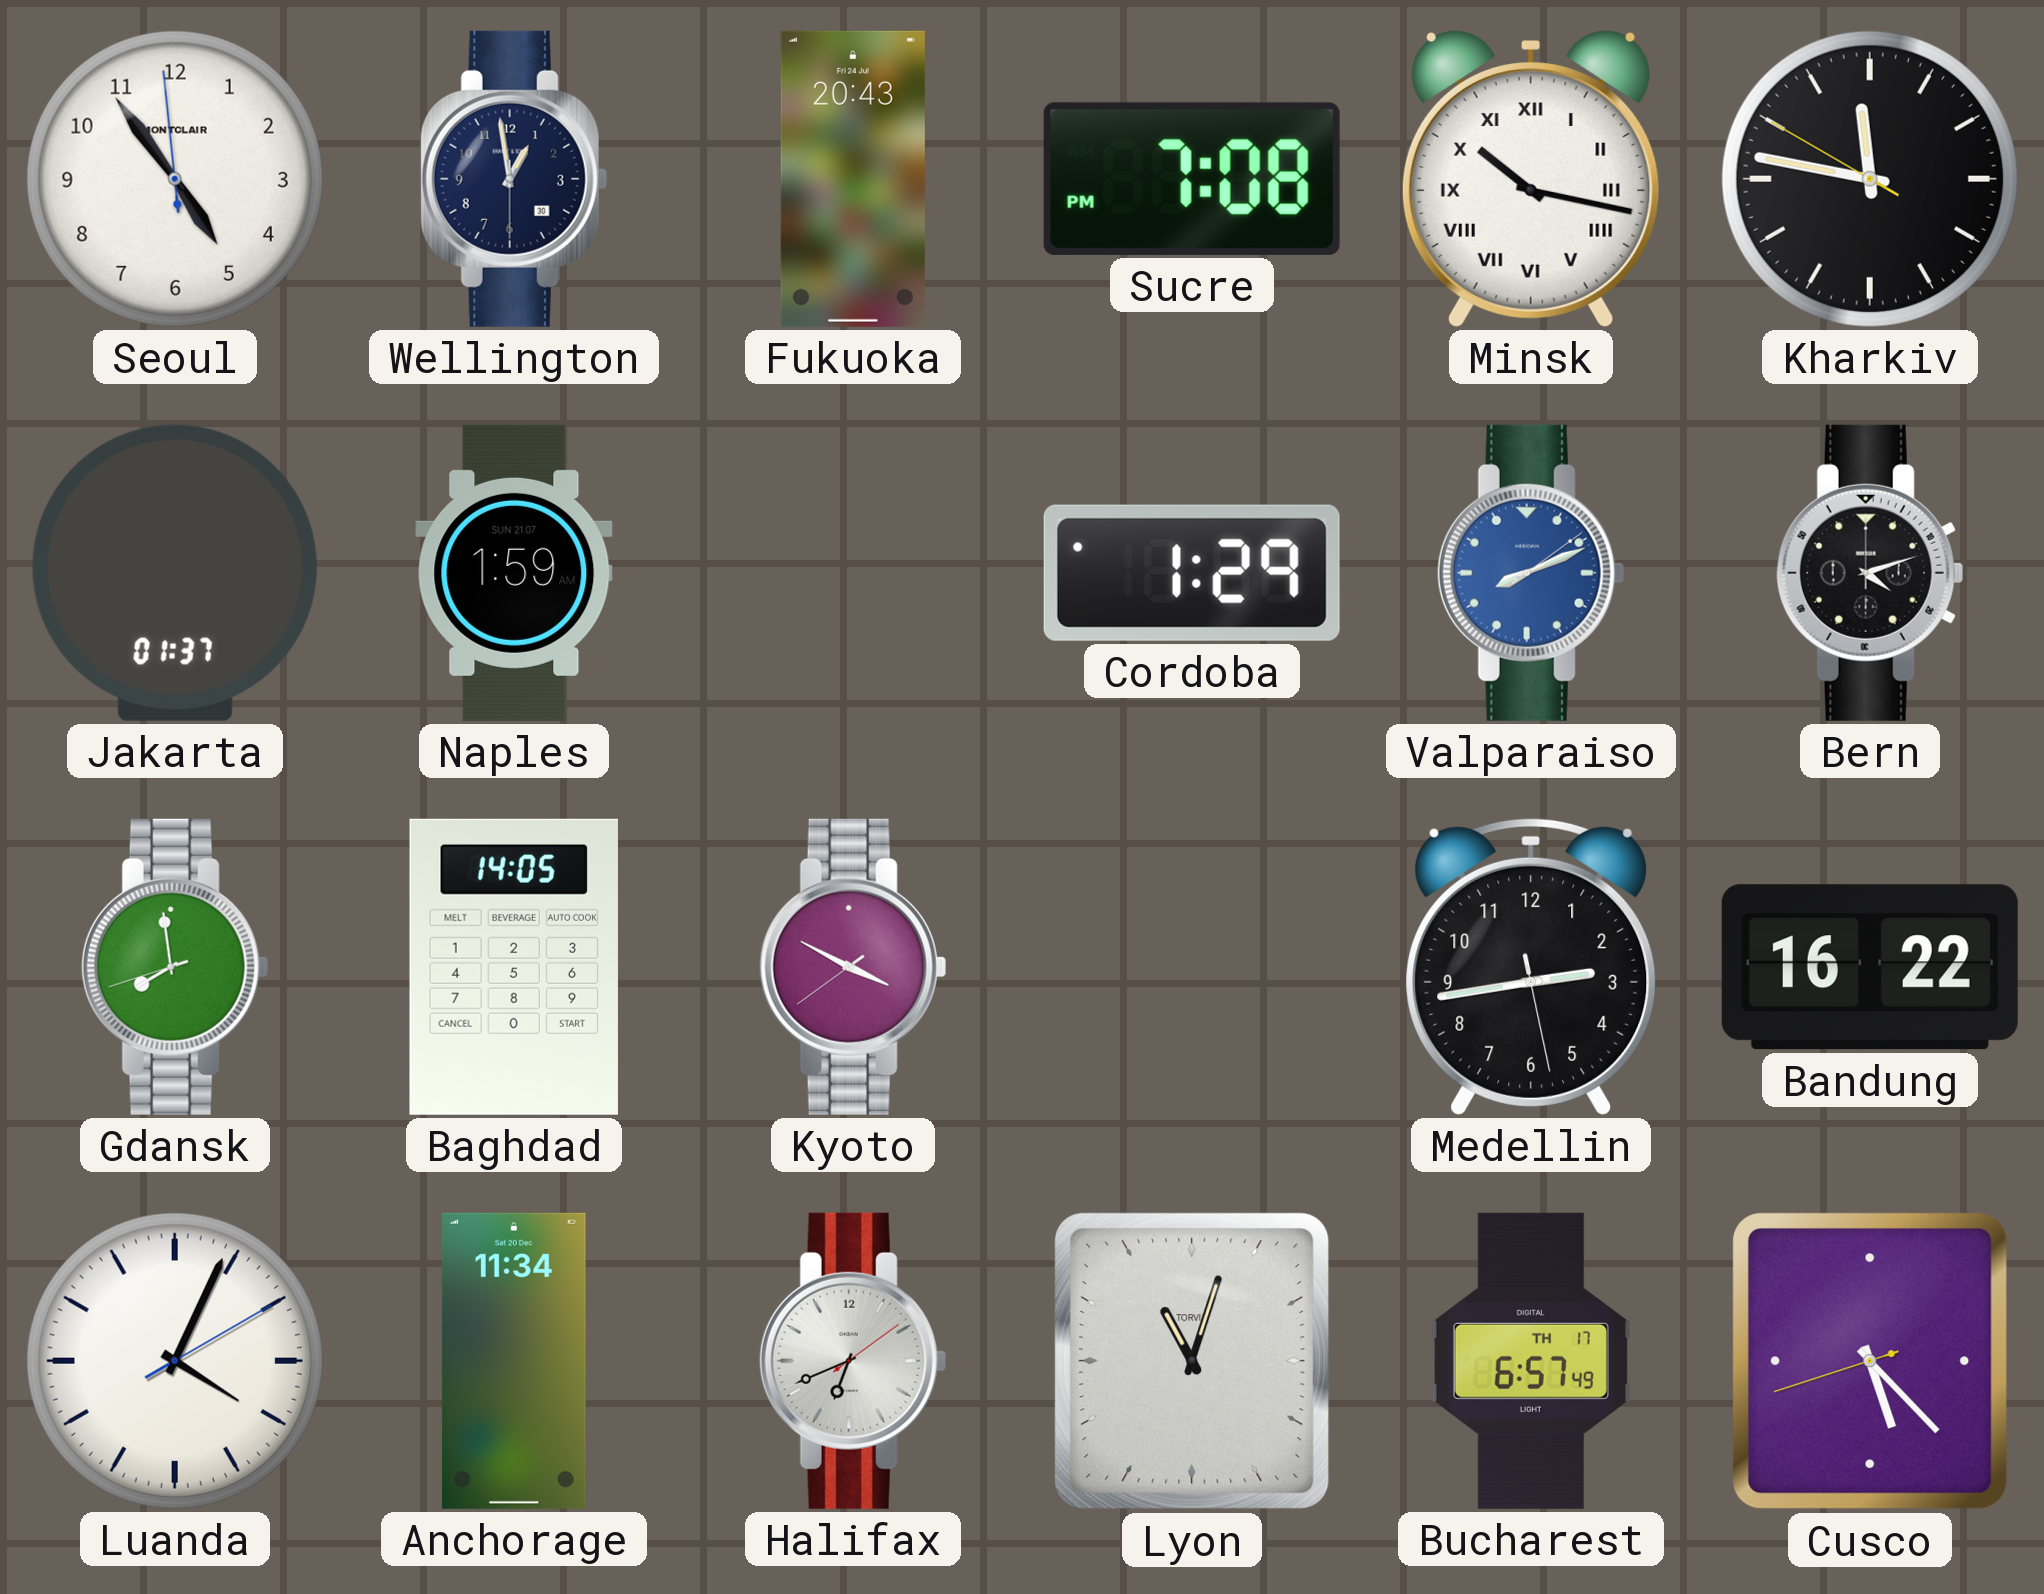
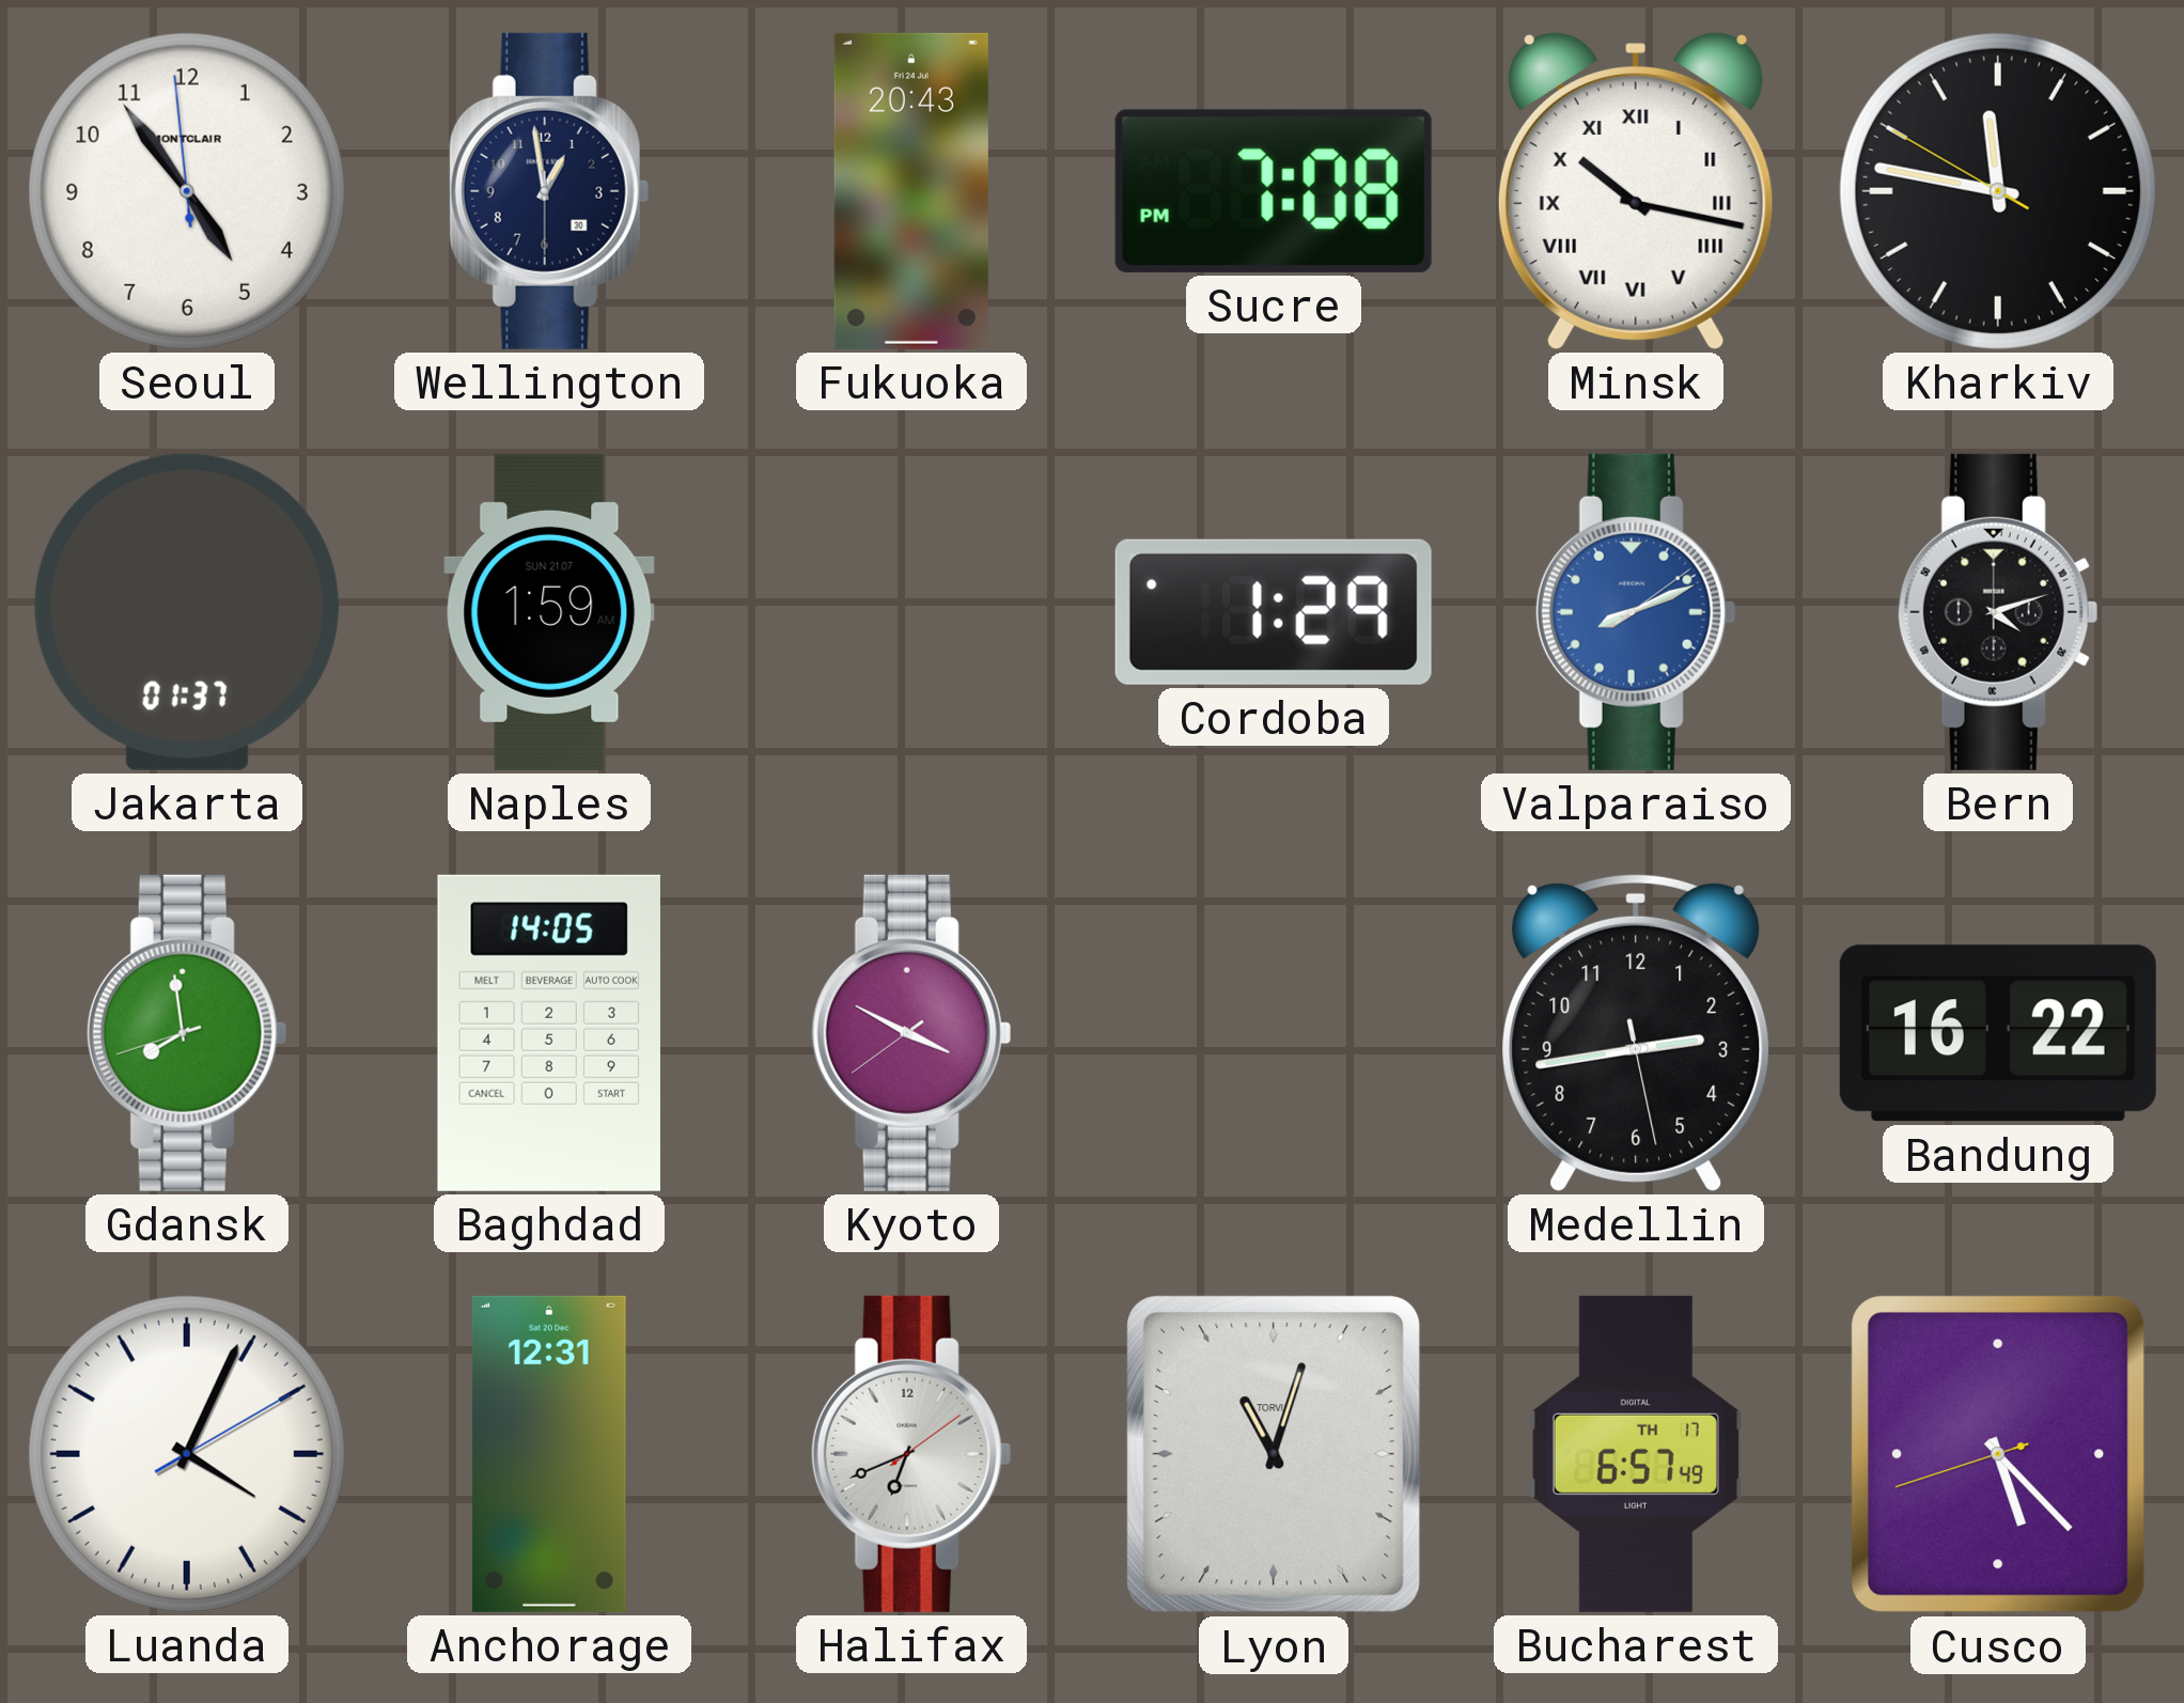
Anchorage: 11:34 -> 12:31 (549, 1454)
